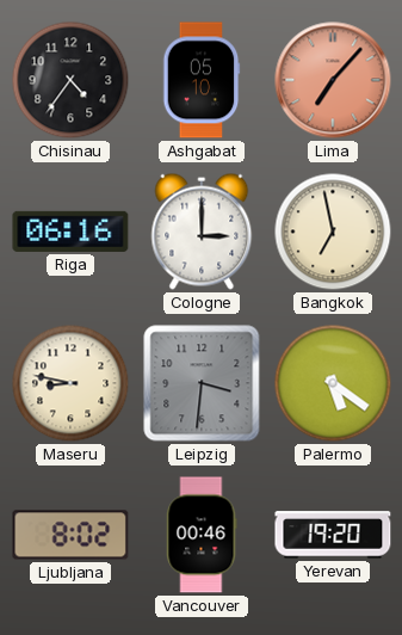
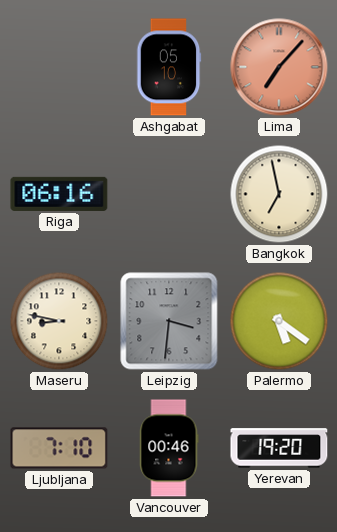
Chisinau: 4:36 -> none (70, 80)
Cologne: 3:00 -> none (202, 232)
Ljubljana: 8:02 -> 7:10 (59, 448)
